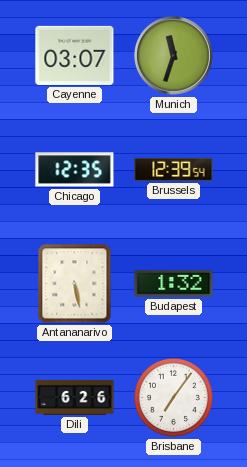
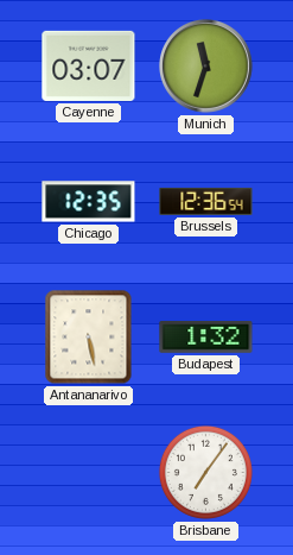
Brussels: 12:39 -> 12:36 (206, 201)
Dili: 6:26 -> none (75, 397)
